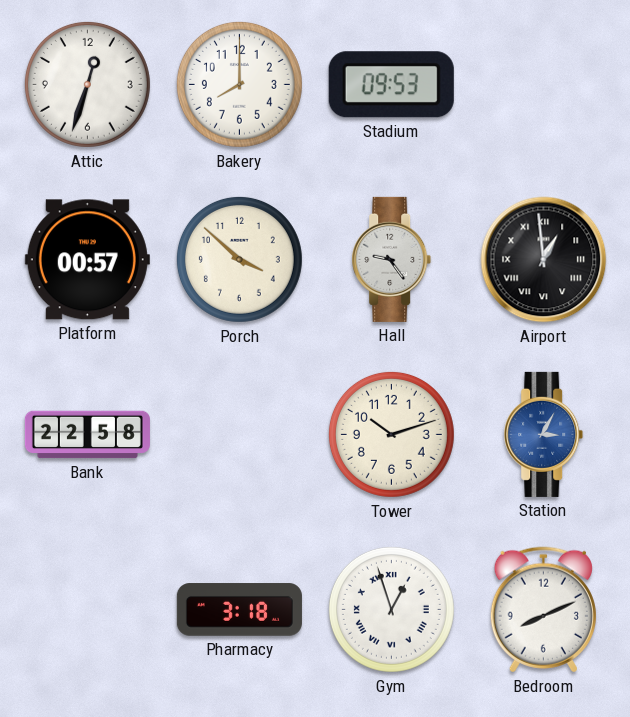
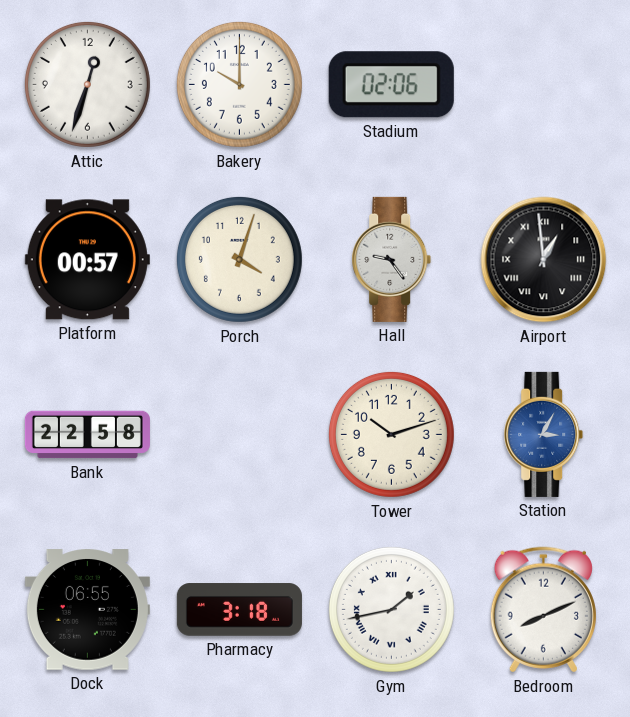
Bakery: 8:00 -> 10:00 (239, 84)
Stadium: 09:53 -> 02:06 (391, 85)
Porch: 3:52 -> 4:03 (239, 259)
Dock: none -> 06:55 (87, 610)
Gym: 12:57 -> 1:43 (391, 609)
